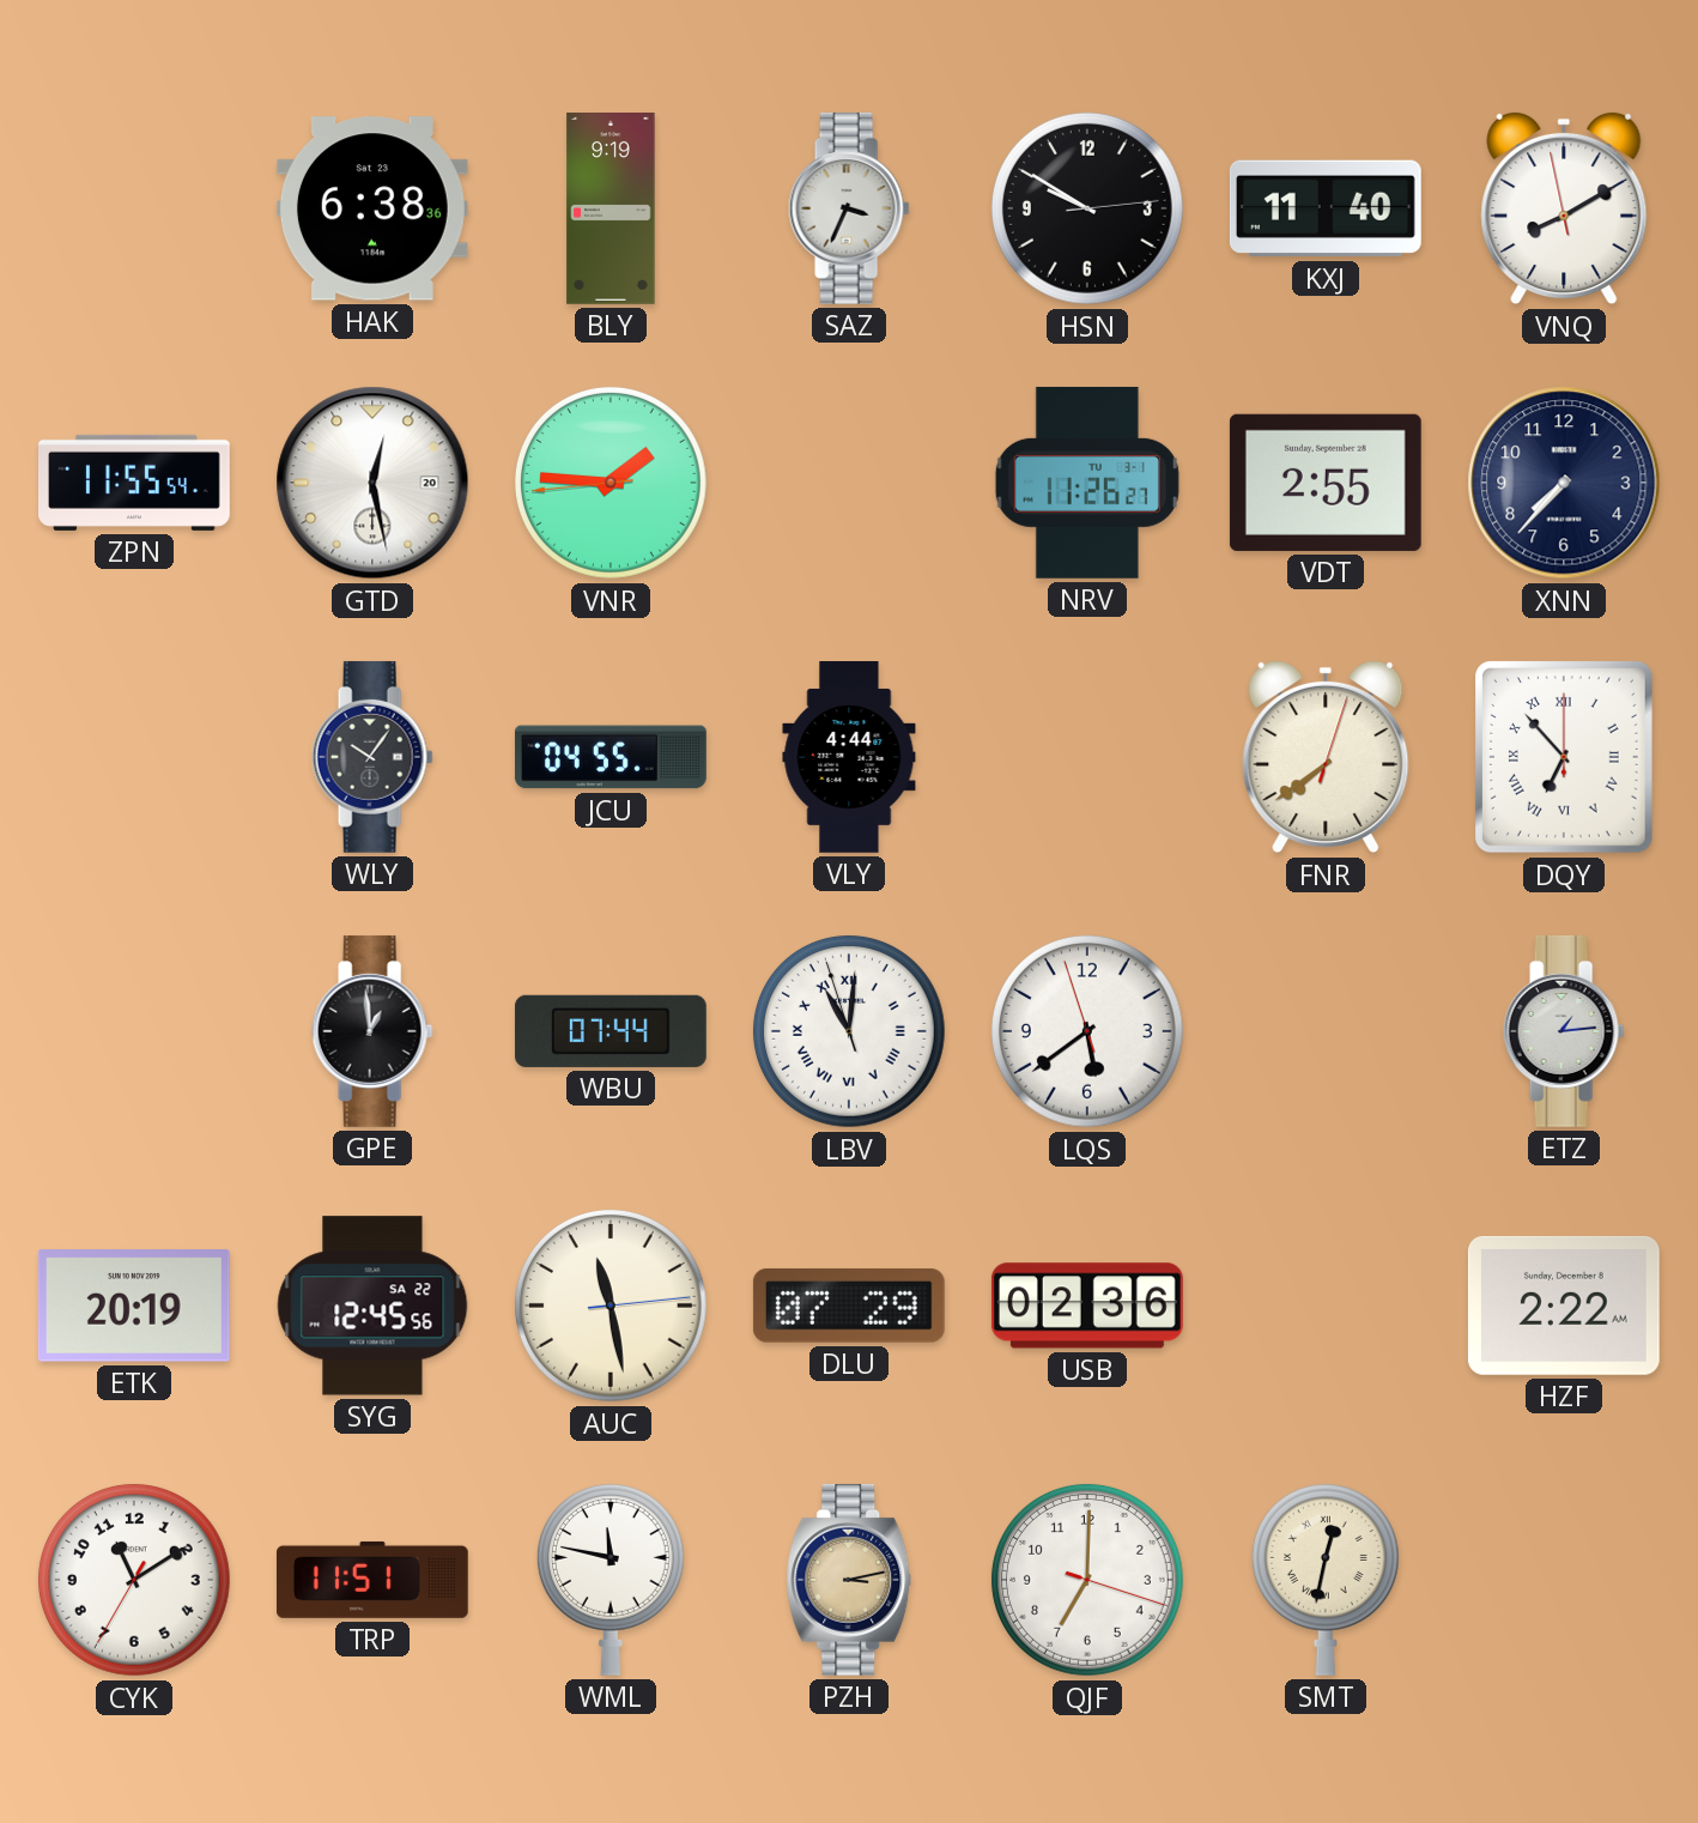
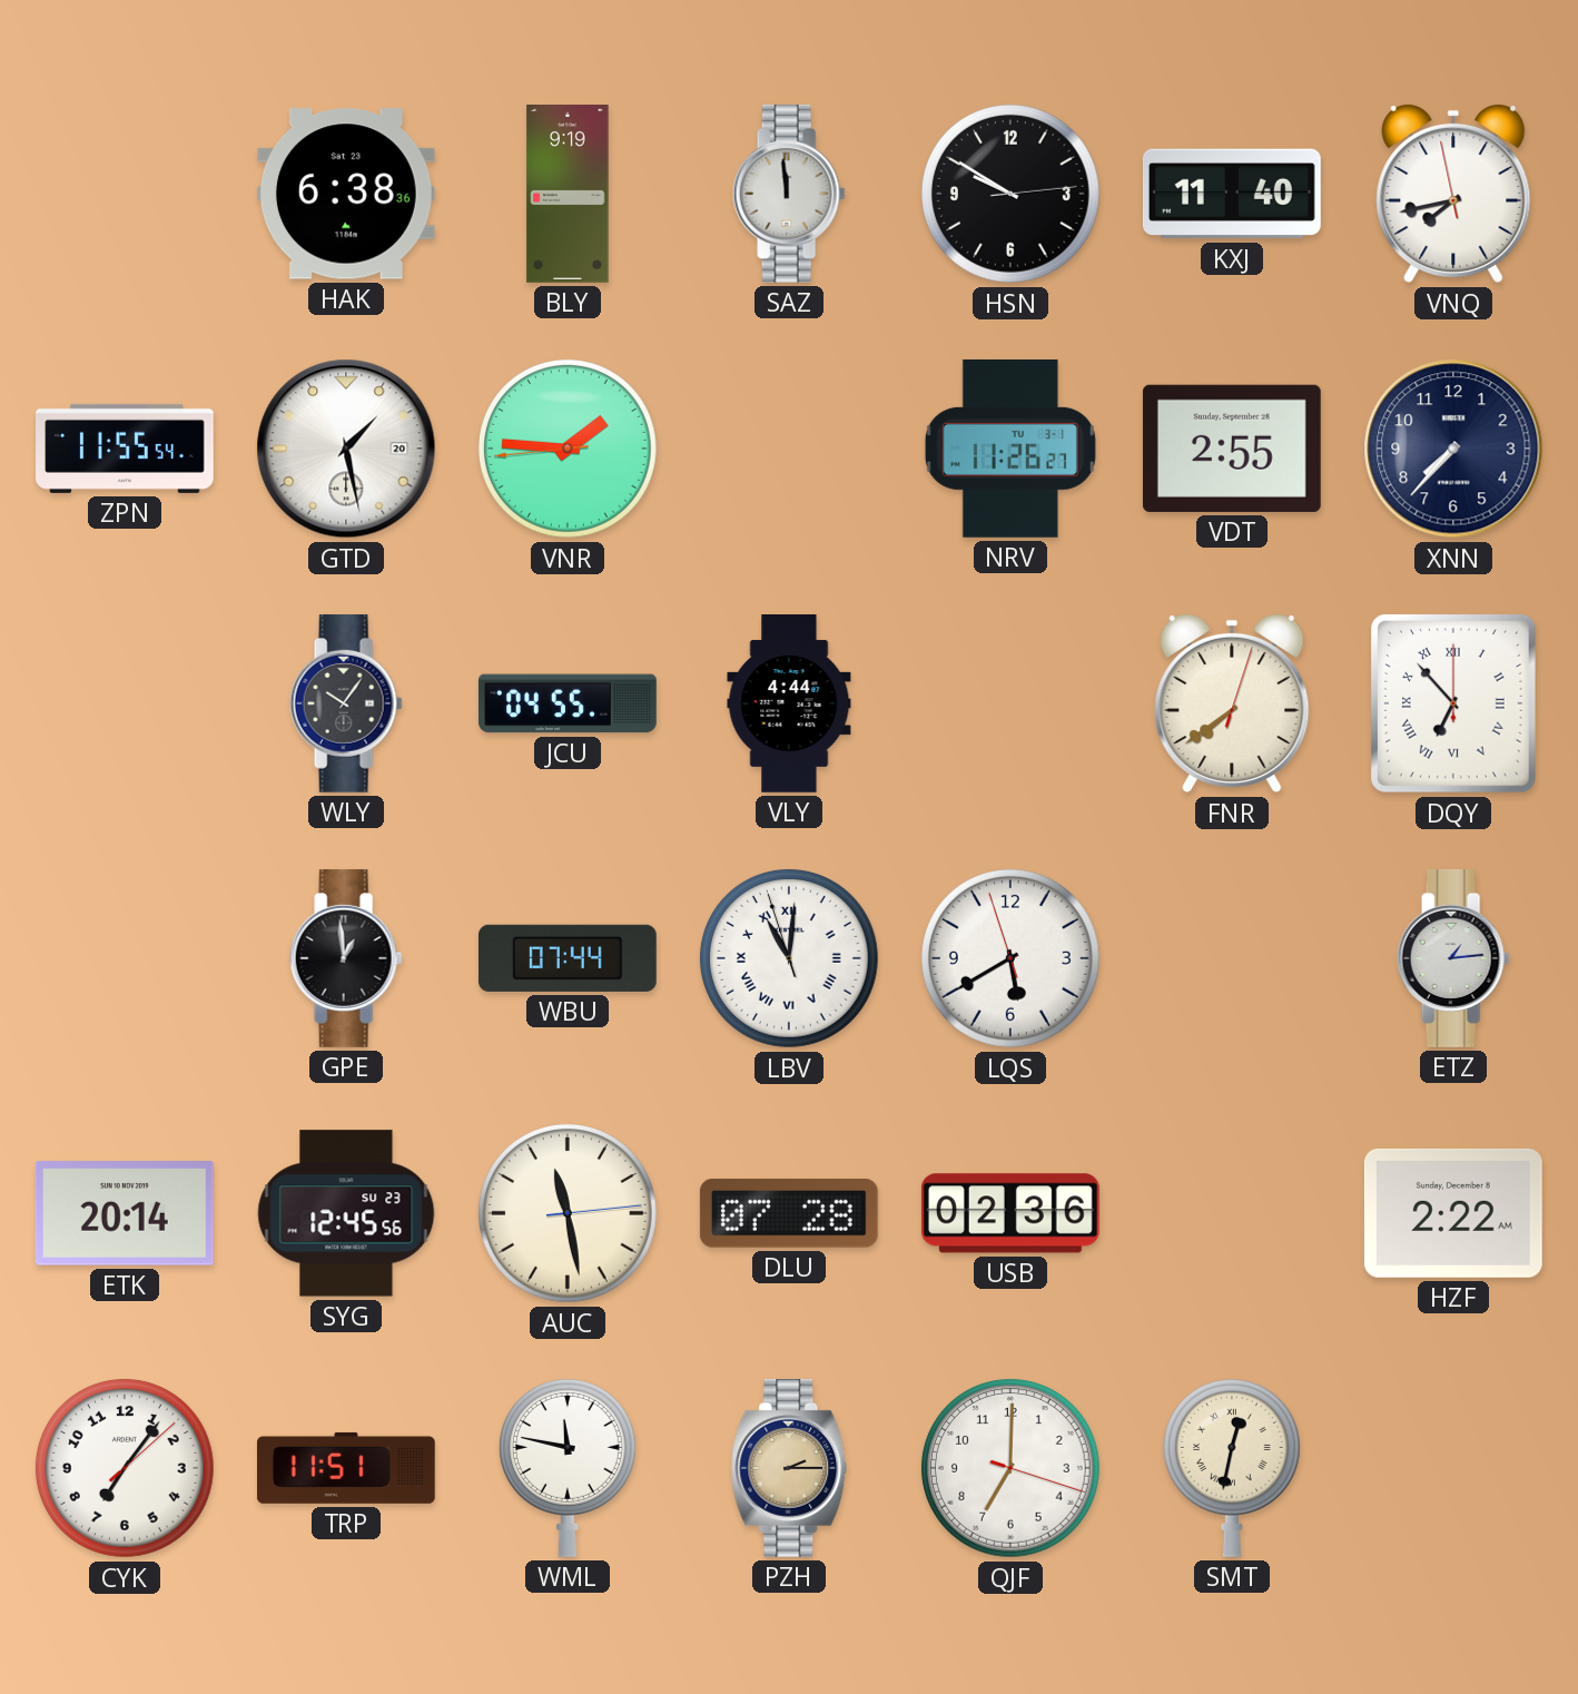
SAZ: 3:34 -> 11:59 (789, 194)
VNQ: 8:09 -> 7:42 (1453, 194)
GTD: 12:28 -> 1:28 (346, 449)
LQS: 5:38 -> 5:39 (1010, 958)
ETK: 20:19 -> 20:14 (125, 1213)
SYG date: SA 22 -> SU 23 (346, 1213)
DLU: 07:29 -> 07:28 (789, 1213)
CYK: 11:09 -> 7:06 (125, 1468)
PZH: 3:13 -> 2:15 (789, 1468)
